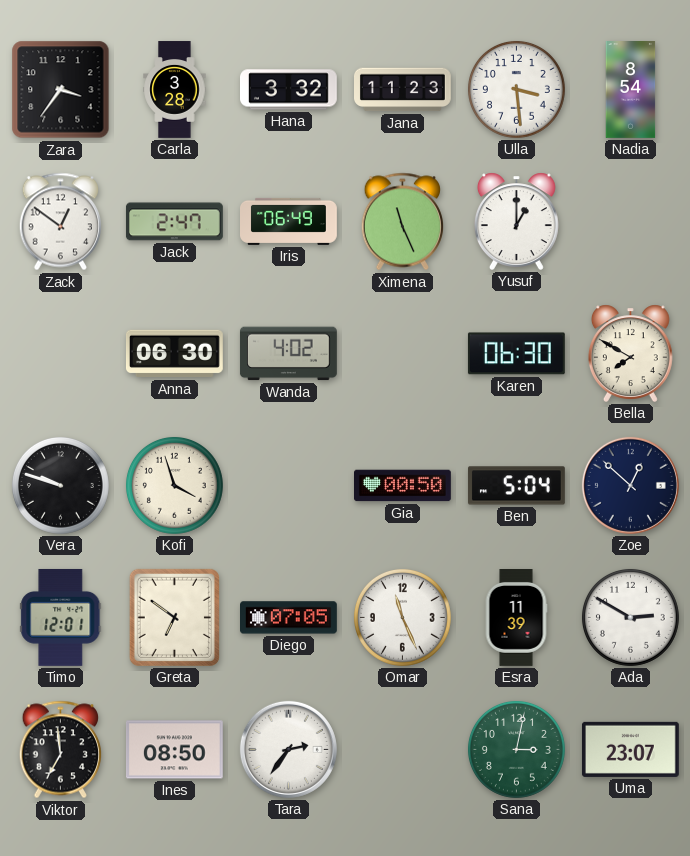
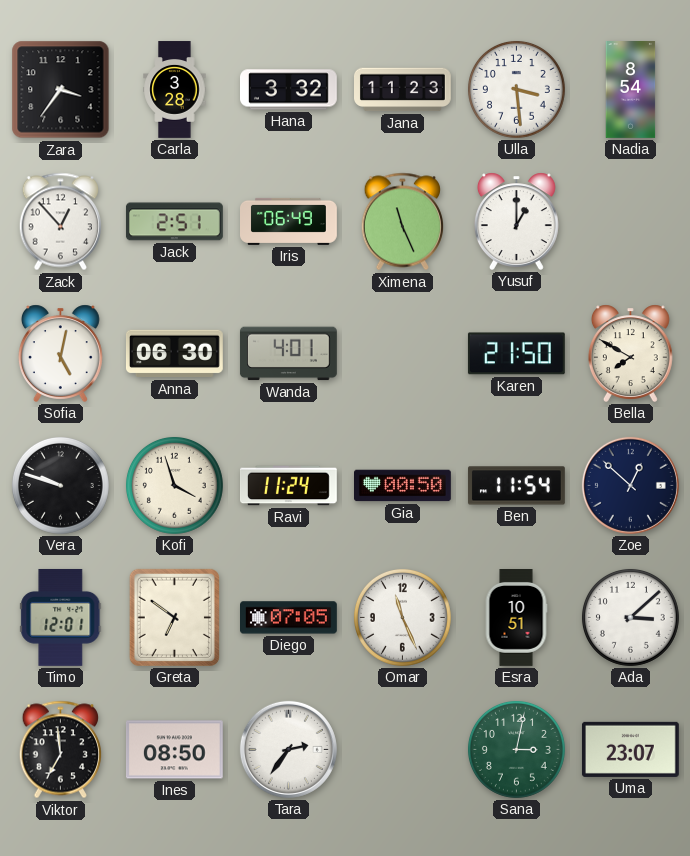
Zack: 12:51 -> 12:53 (60, 222)
Jack: 2:47 -> 2:51 (174, 222)
Sofia: none -> 5:02 (60, 353)
Wanda: 4:02 -> 4:01 (288, 354)
Karen: 06:30 -> 21:50 (516, 354)
Ravi: none -> 11:24 (289, 486)
Ben: 5:04 -> 11:54 (517, 486)
Esra: 11:39 -> 10:51 (516, 618)
Ada: 2:50 -> 3:08 (630, 617)
